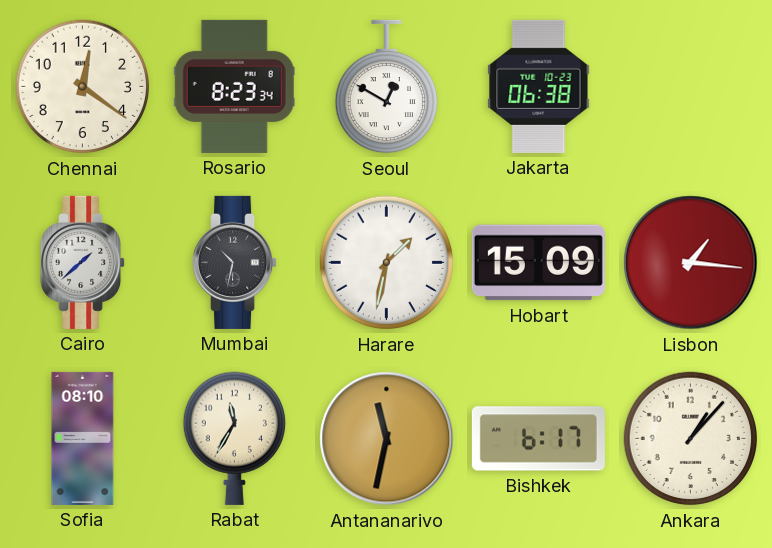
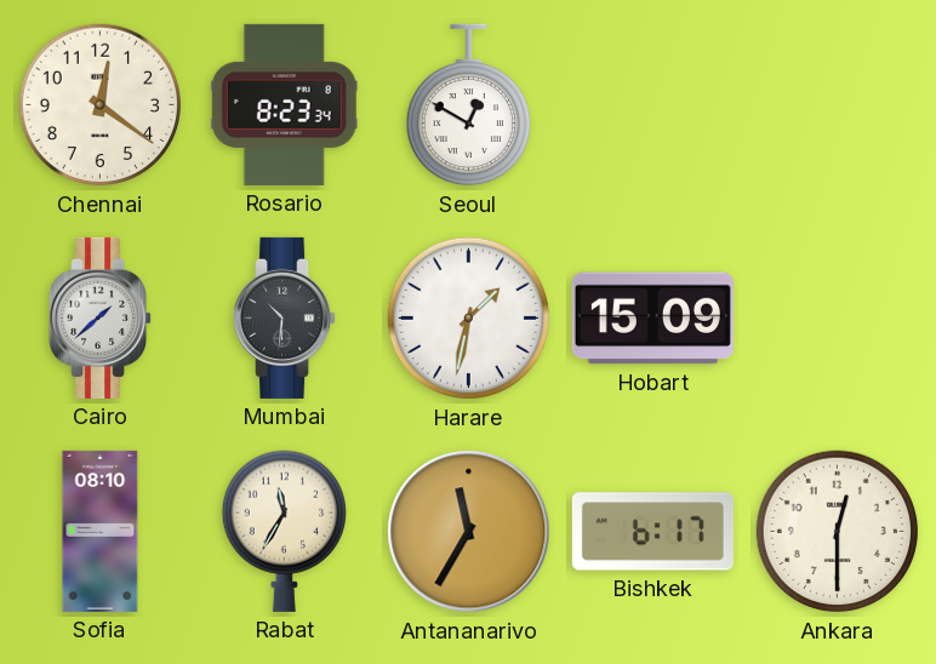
Jakarta: 06:38 -> none (539, 86)
Mumbai: 10:32 -> 10:31 (285, 317)
Lisbon: 1:16 -> none (691, 263)
Antananarivo: 11:32 -> 11:35 (469, 532)
Ankara: 1:07 -> 12:30 (838, 532)
